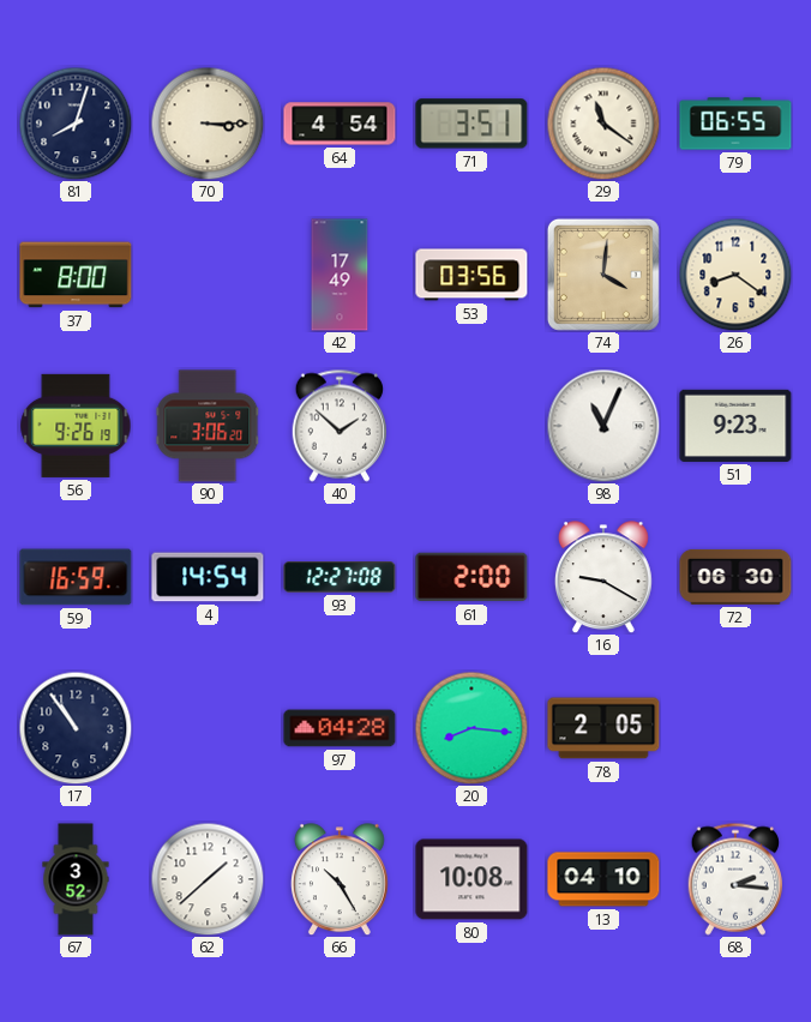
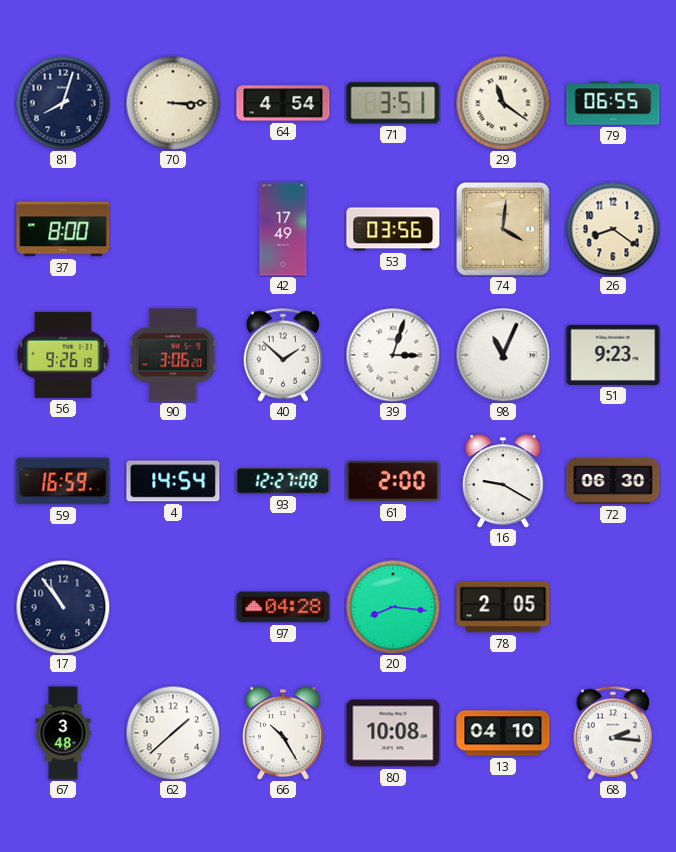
39: none -> 3:03 (393, 355)
67: 3:52 -> 3:48 (63, 733)
